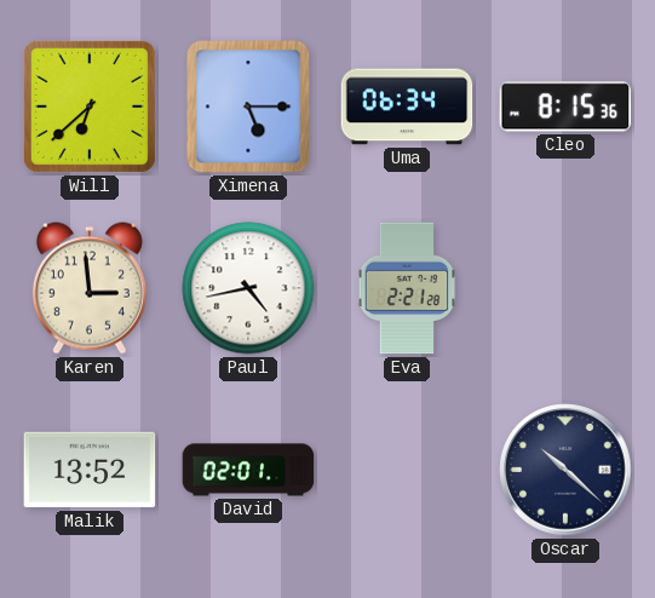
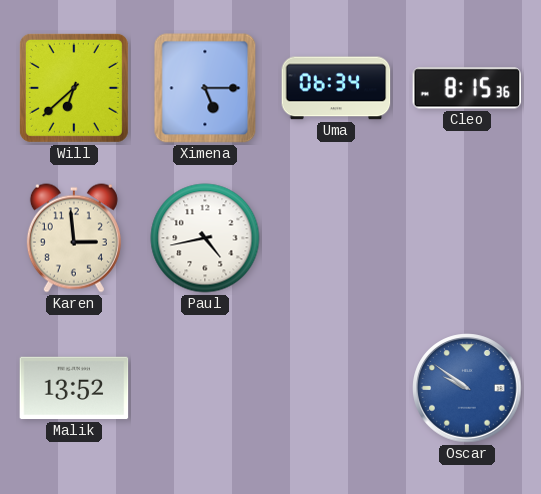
Eva: 2:21 -> none (407, 288)
David: 02:01 -> none (248, 470)
Oscar: 10:22 -> 9:51 (467, 388)
Oscar dial: navy -> blue (467, 388)
